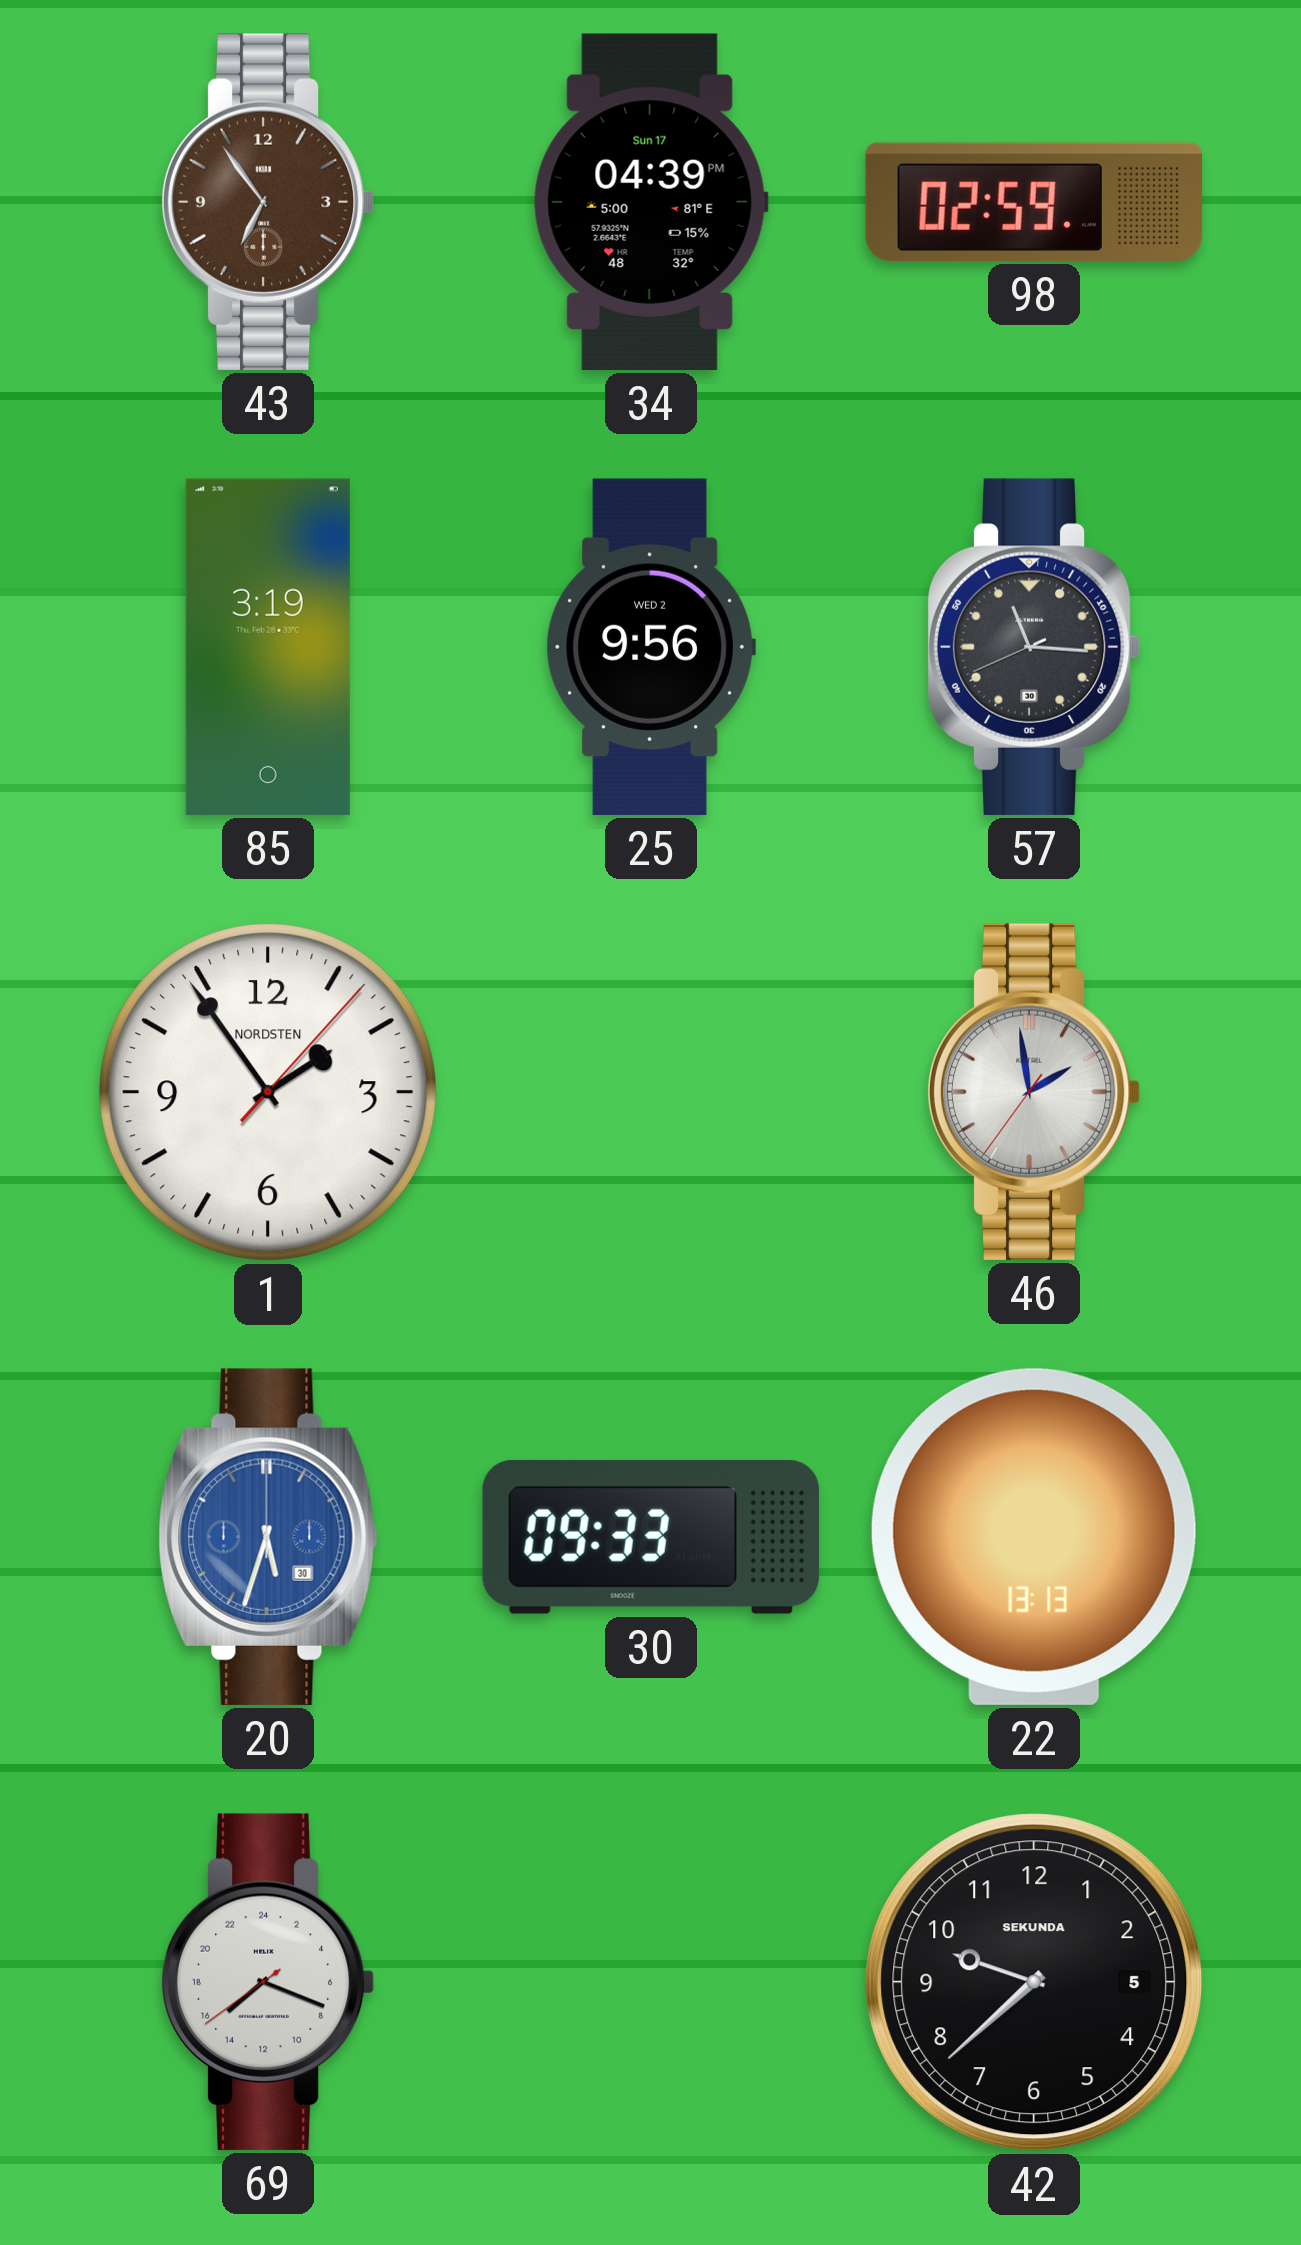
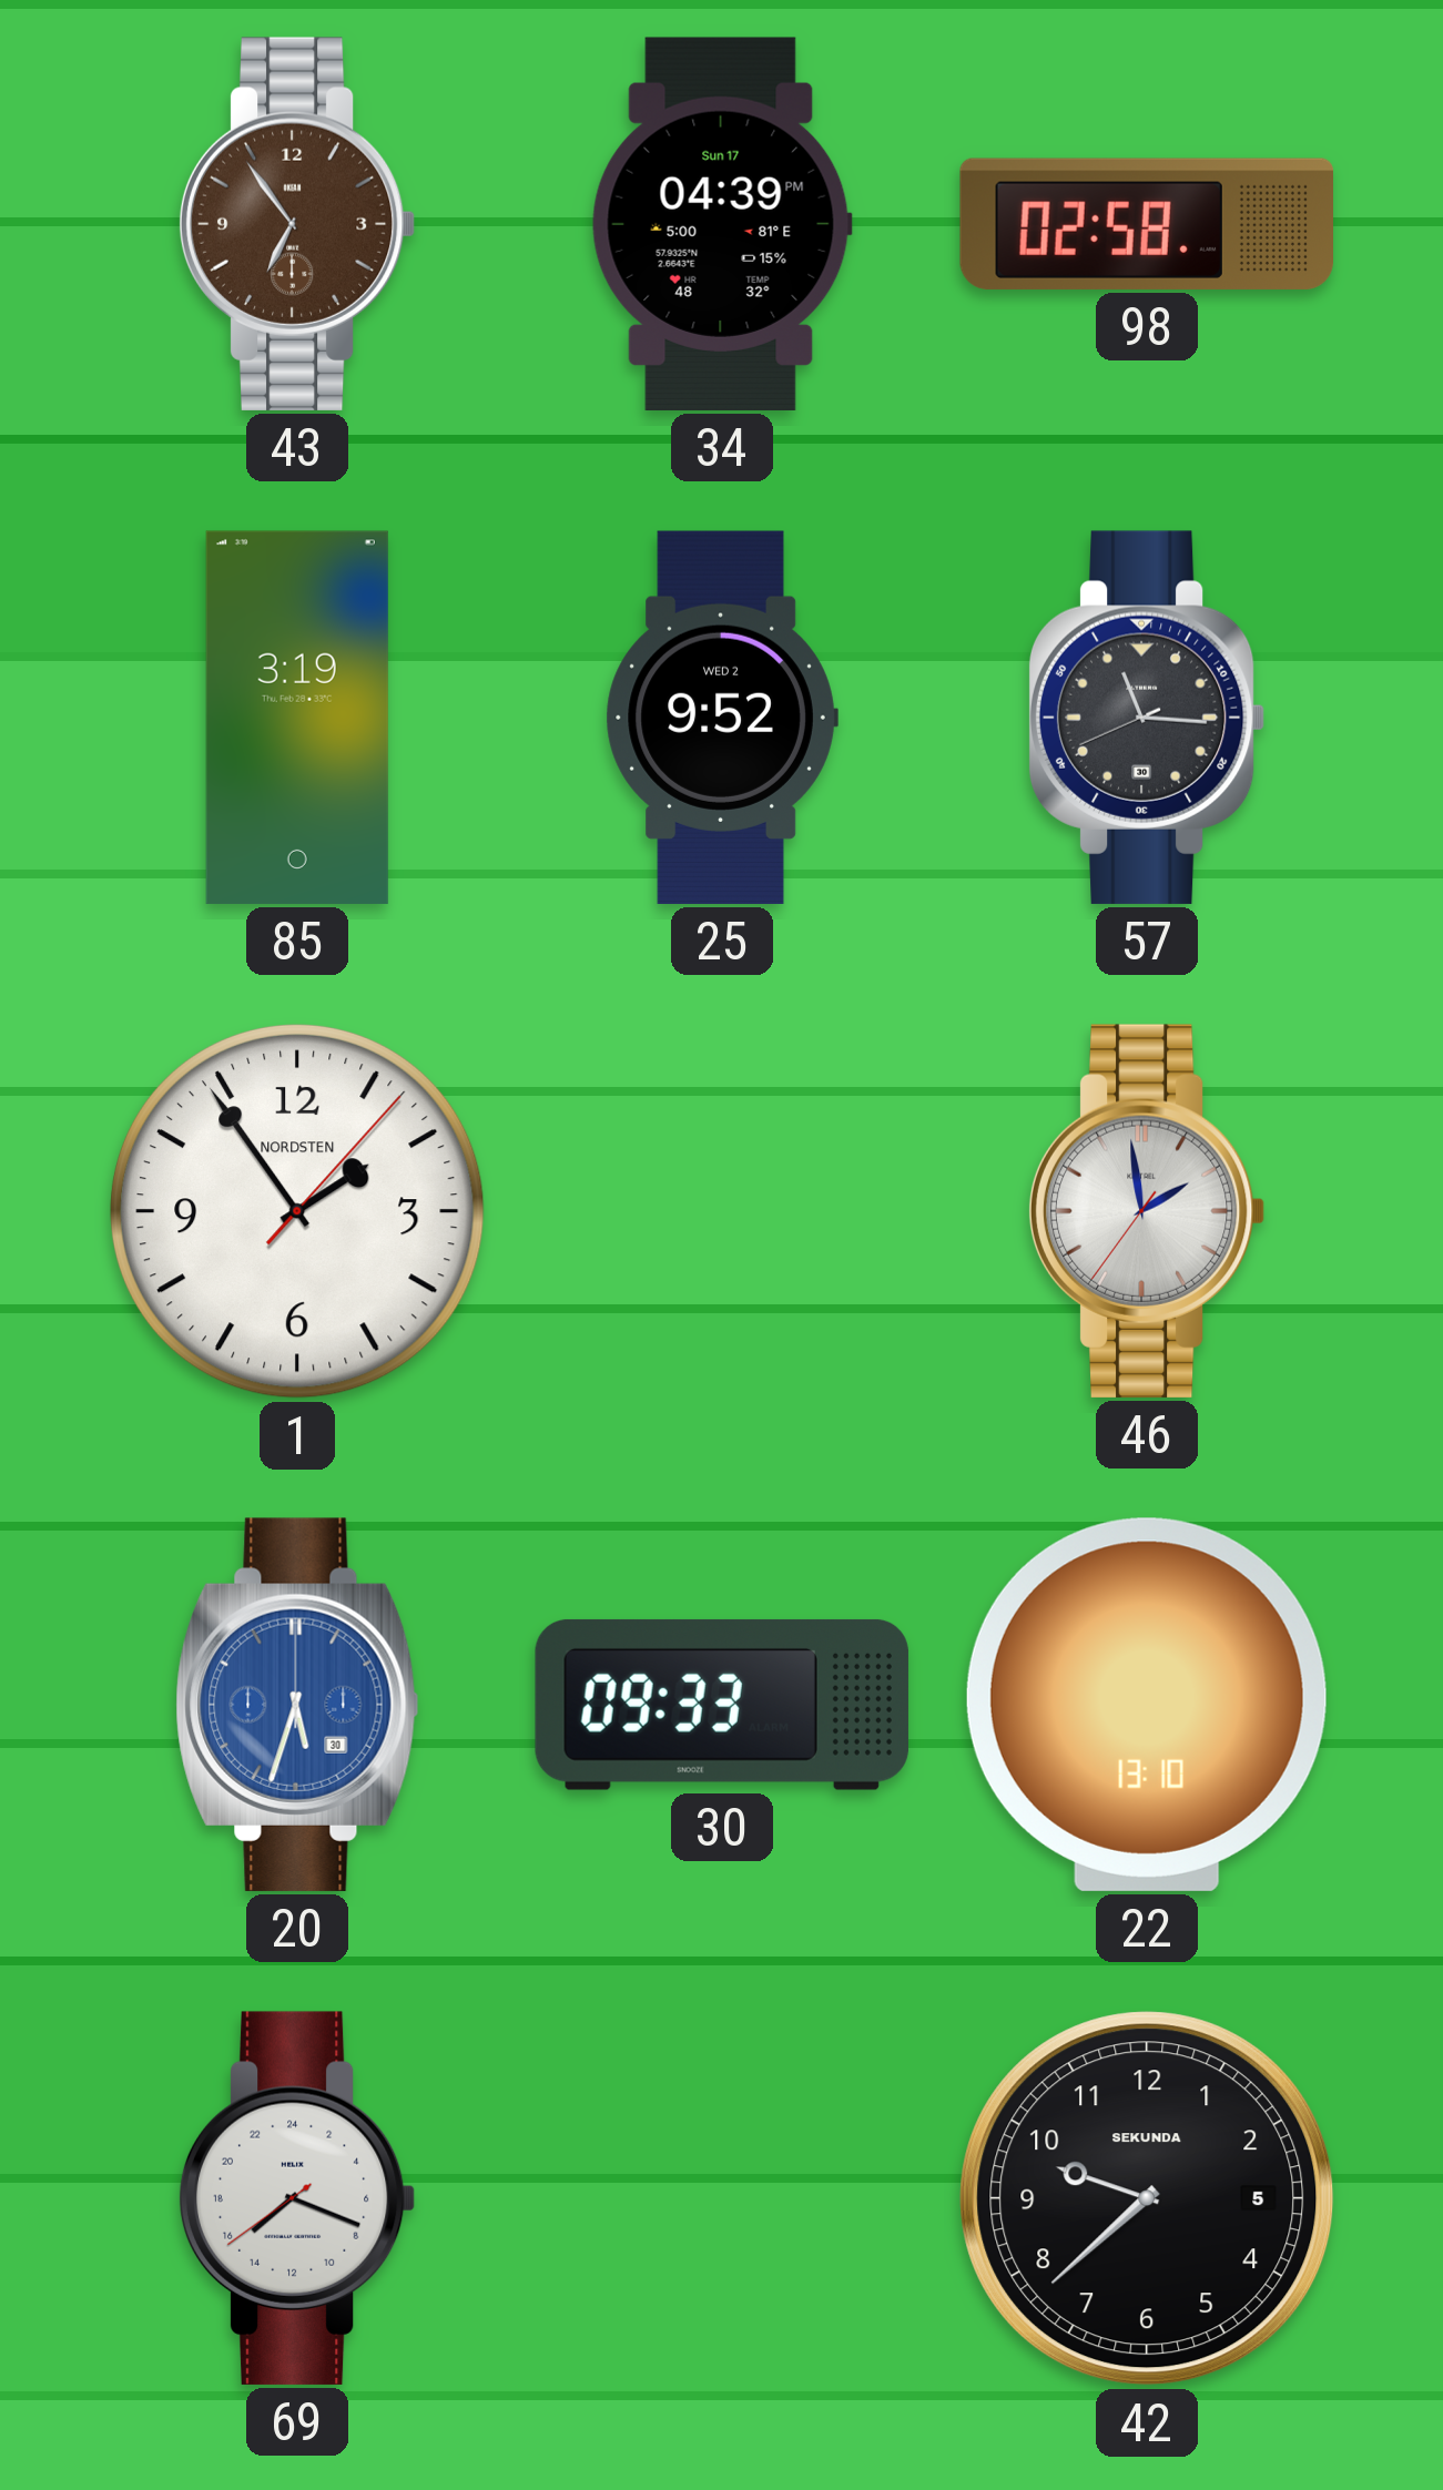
98: 02:59 -> 02:58 (1147, 224)
25: 9:56 -> 9:52 (722, 718)
22: 13:13 -> 13:10 (1147, 1705)
